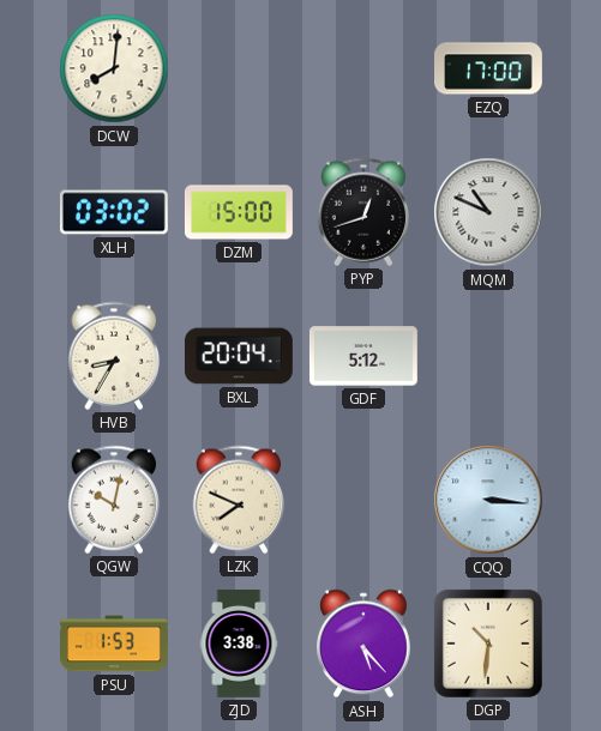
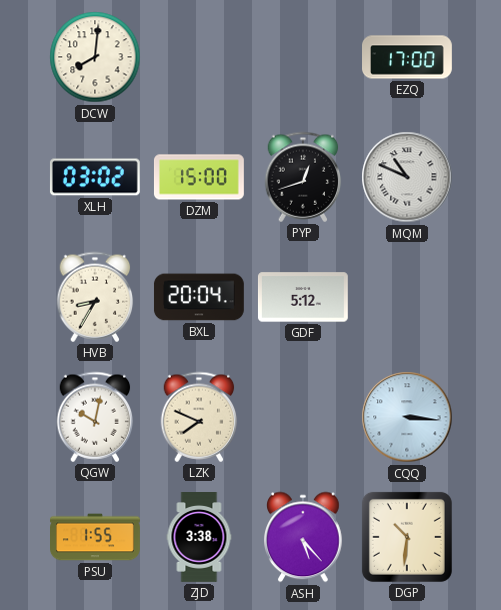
PSU: 1:53 -> 1:55 (96, 537)
